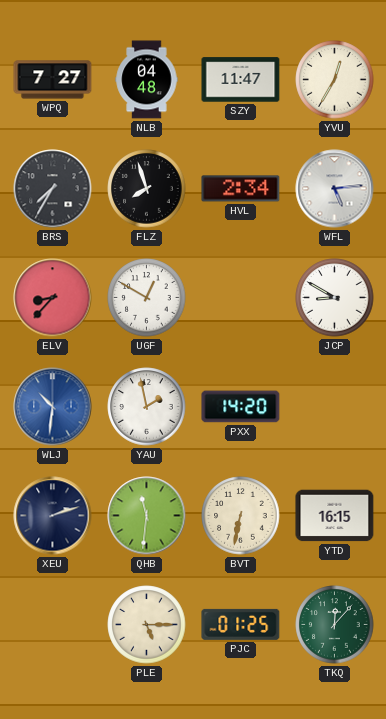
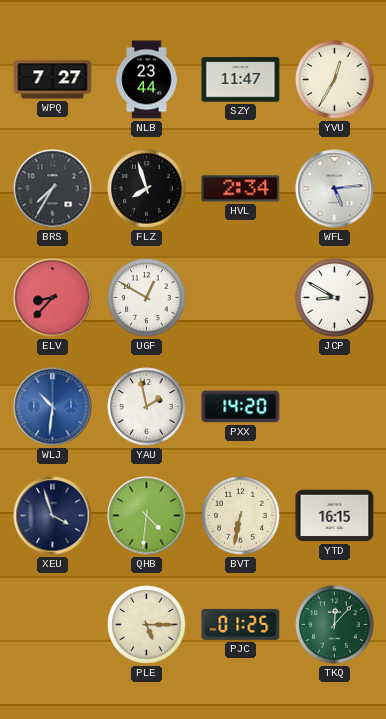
NLB: 04:48 -> 23:44 (147, 80)
XEU: 2:12 -> 3:57 (53, 516)
QHB: 11:31 -> 4:31 (147, 516)
